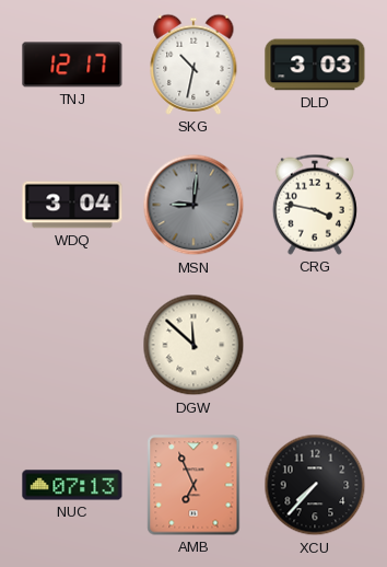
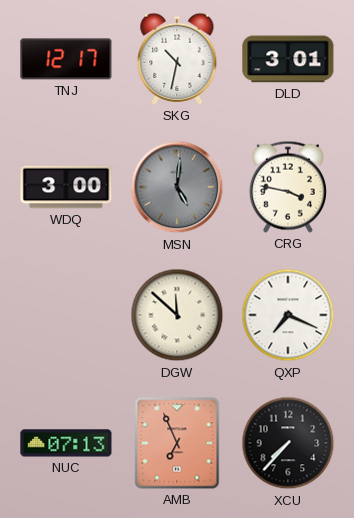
DLD: 3:03 -> 3:01 (288, 59)
WDQ: 3:04 -> 3:00 (66, 187)
MSN: 9:01 -> 5:01 (177, 187)
QXP: none -> 7:19 (288, 315)
